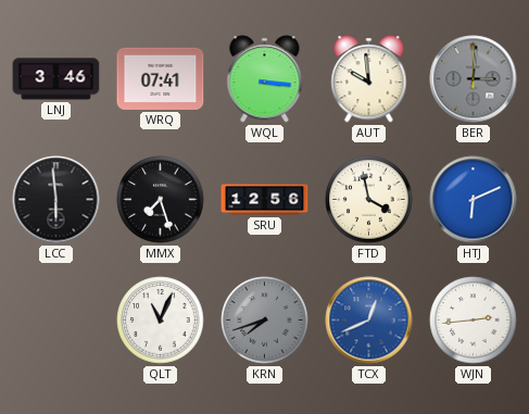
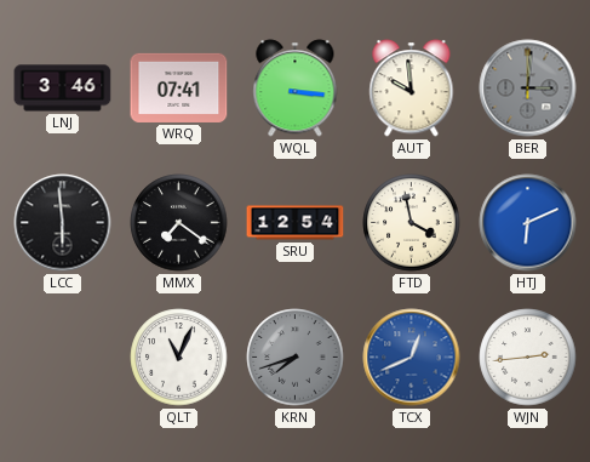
MMX: 7:27 -> 7:21 (179, 223)
SRU: 12:56 -> 12:54 (296, 223)
